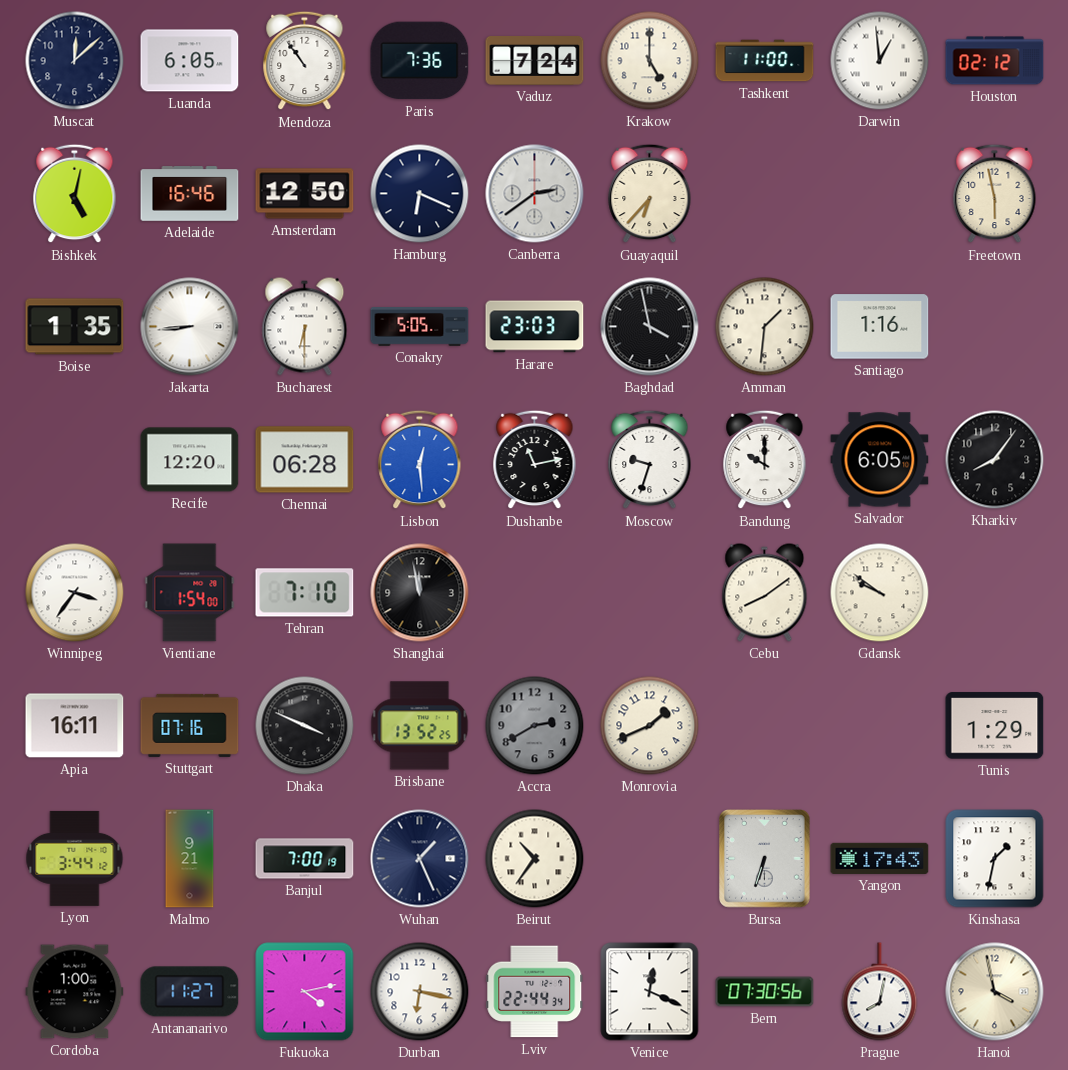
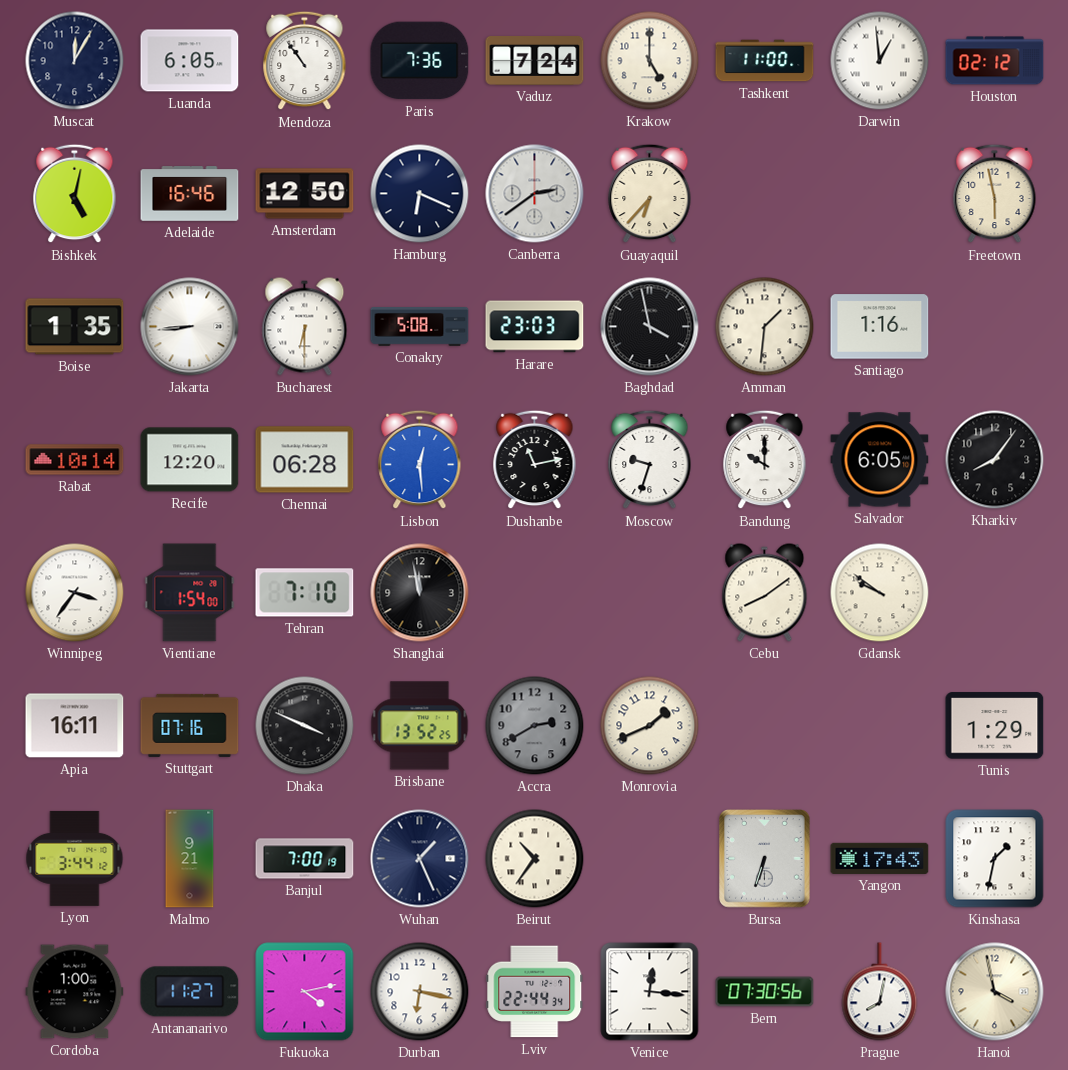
Muscat: 12:08 -> 12:05 (75, 61)
Conakry: 5:05 -> 5:08 (420, 327)
Rabat: none -> 10:14 (75, 460)
Venice: 12:19 -> 12:16 (650, 992)
